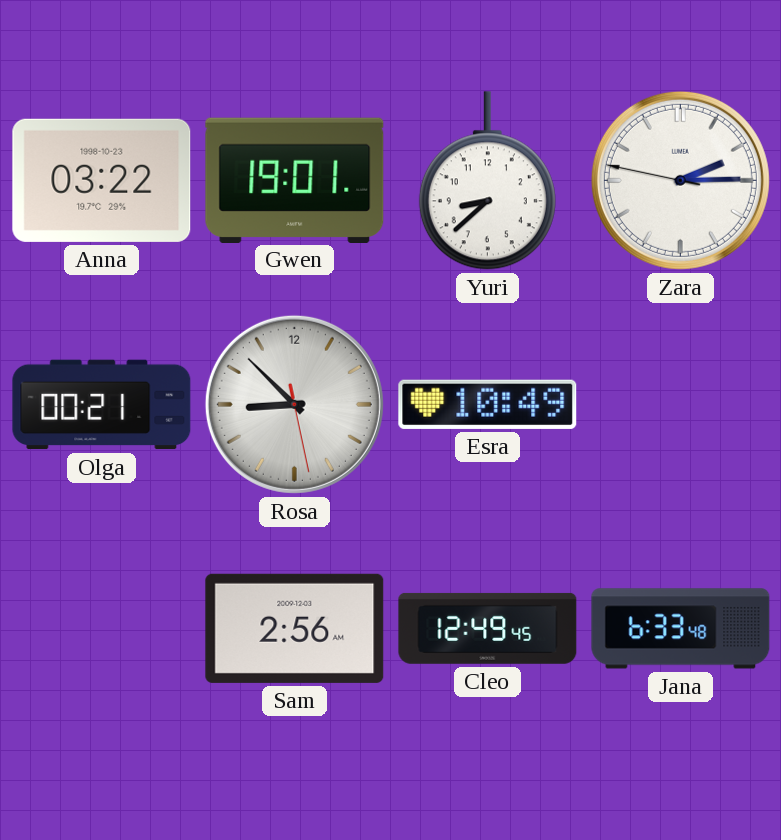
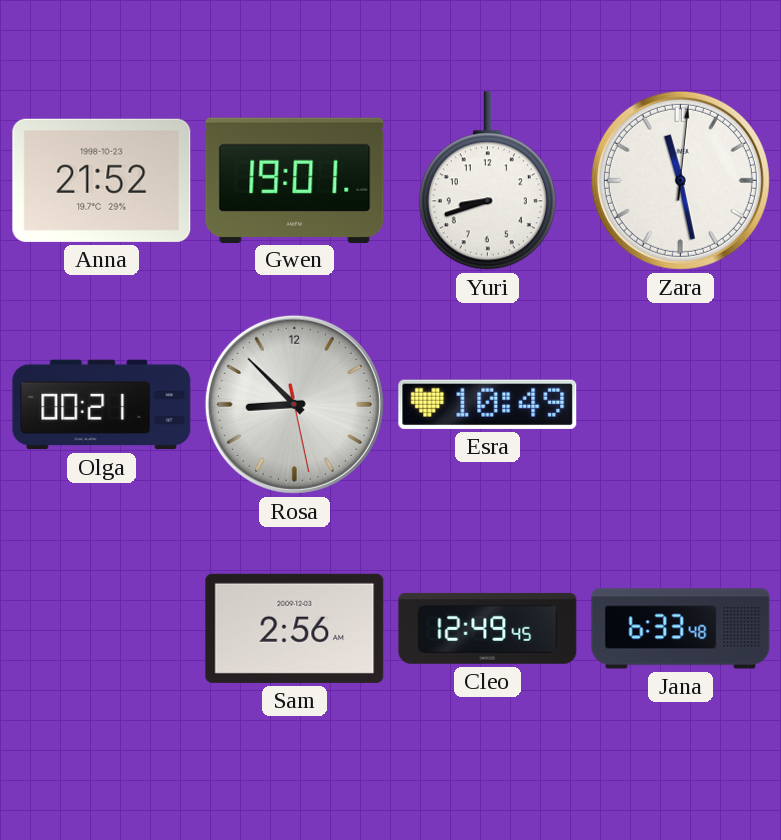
Anna: 03:22 -> 21:52 (102, 180)
Yuri: 8:38 -> 8:42 (487, 181)
Zara: 2:14 -> 11:28 (680, 180)
